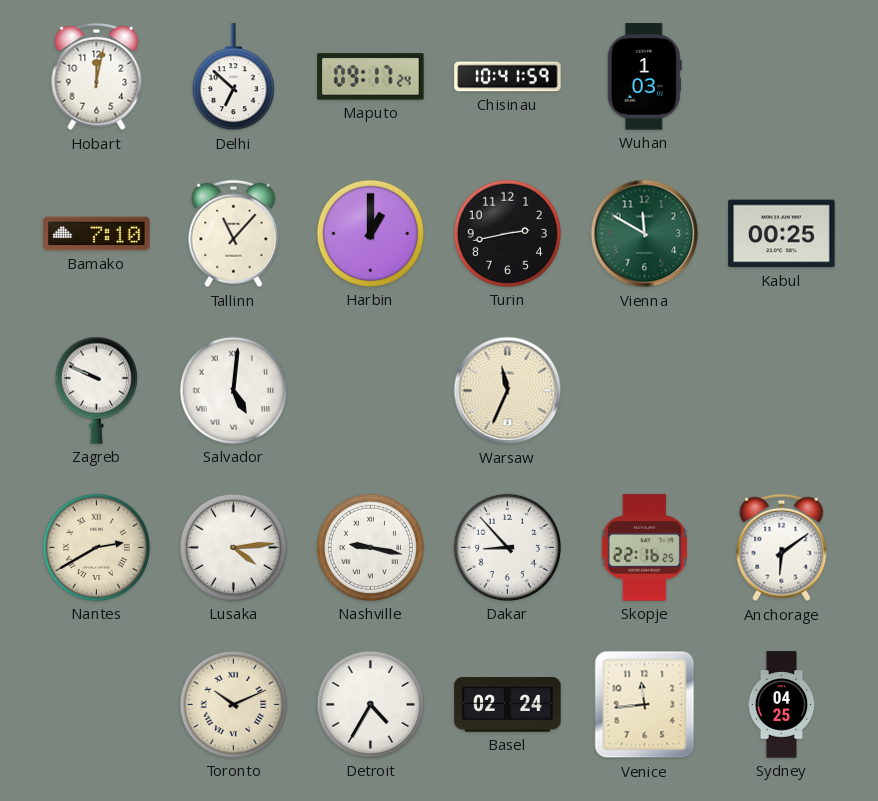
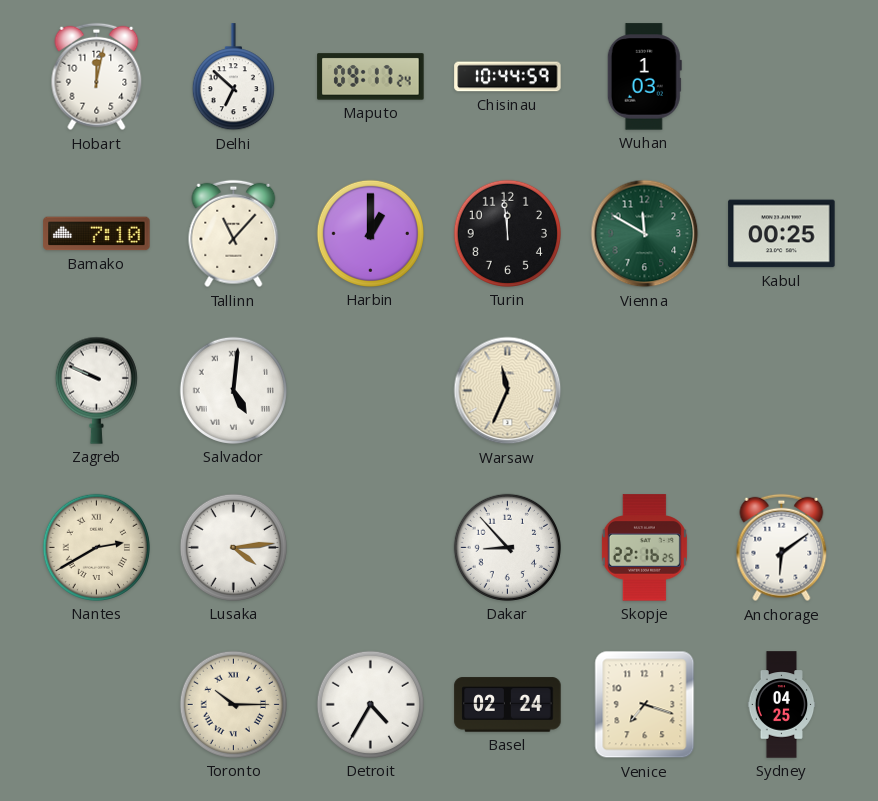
Chisinau: 10:41 -> 10:44 (508, 77)
Turin: 2:43 -> 11:59 (507, 233)
Nashville: 9:17 -> none (370, 547)
Toronto: 10:11 -> 10:15 (233, 704)
Venice: 11:44 -> 7:18 (645, 705)
